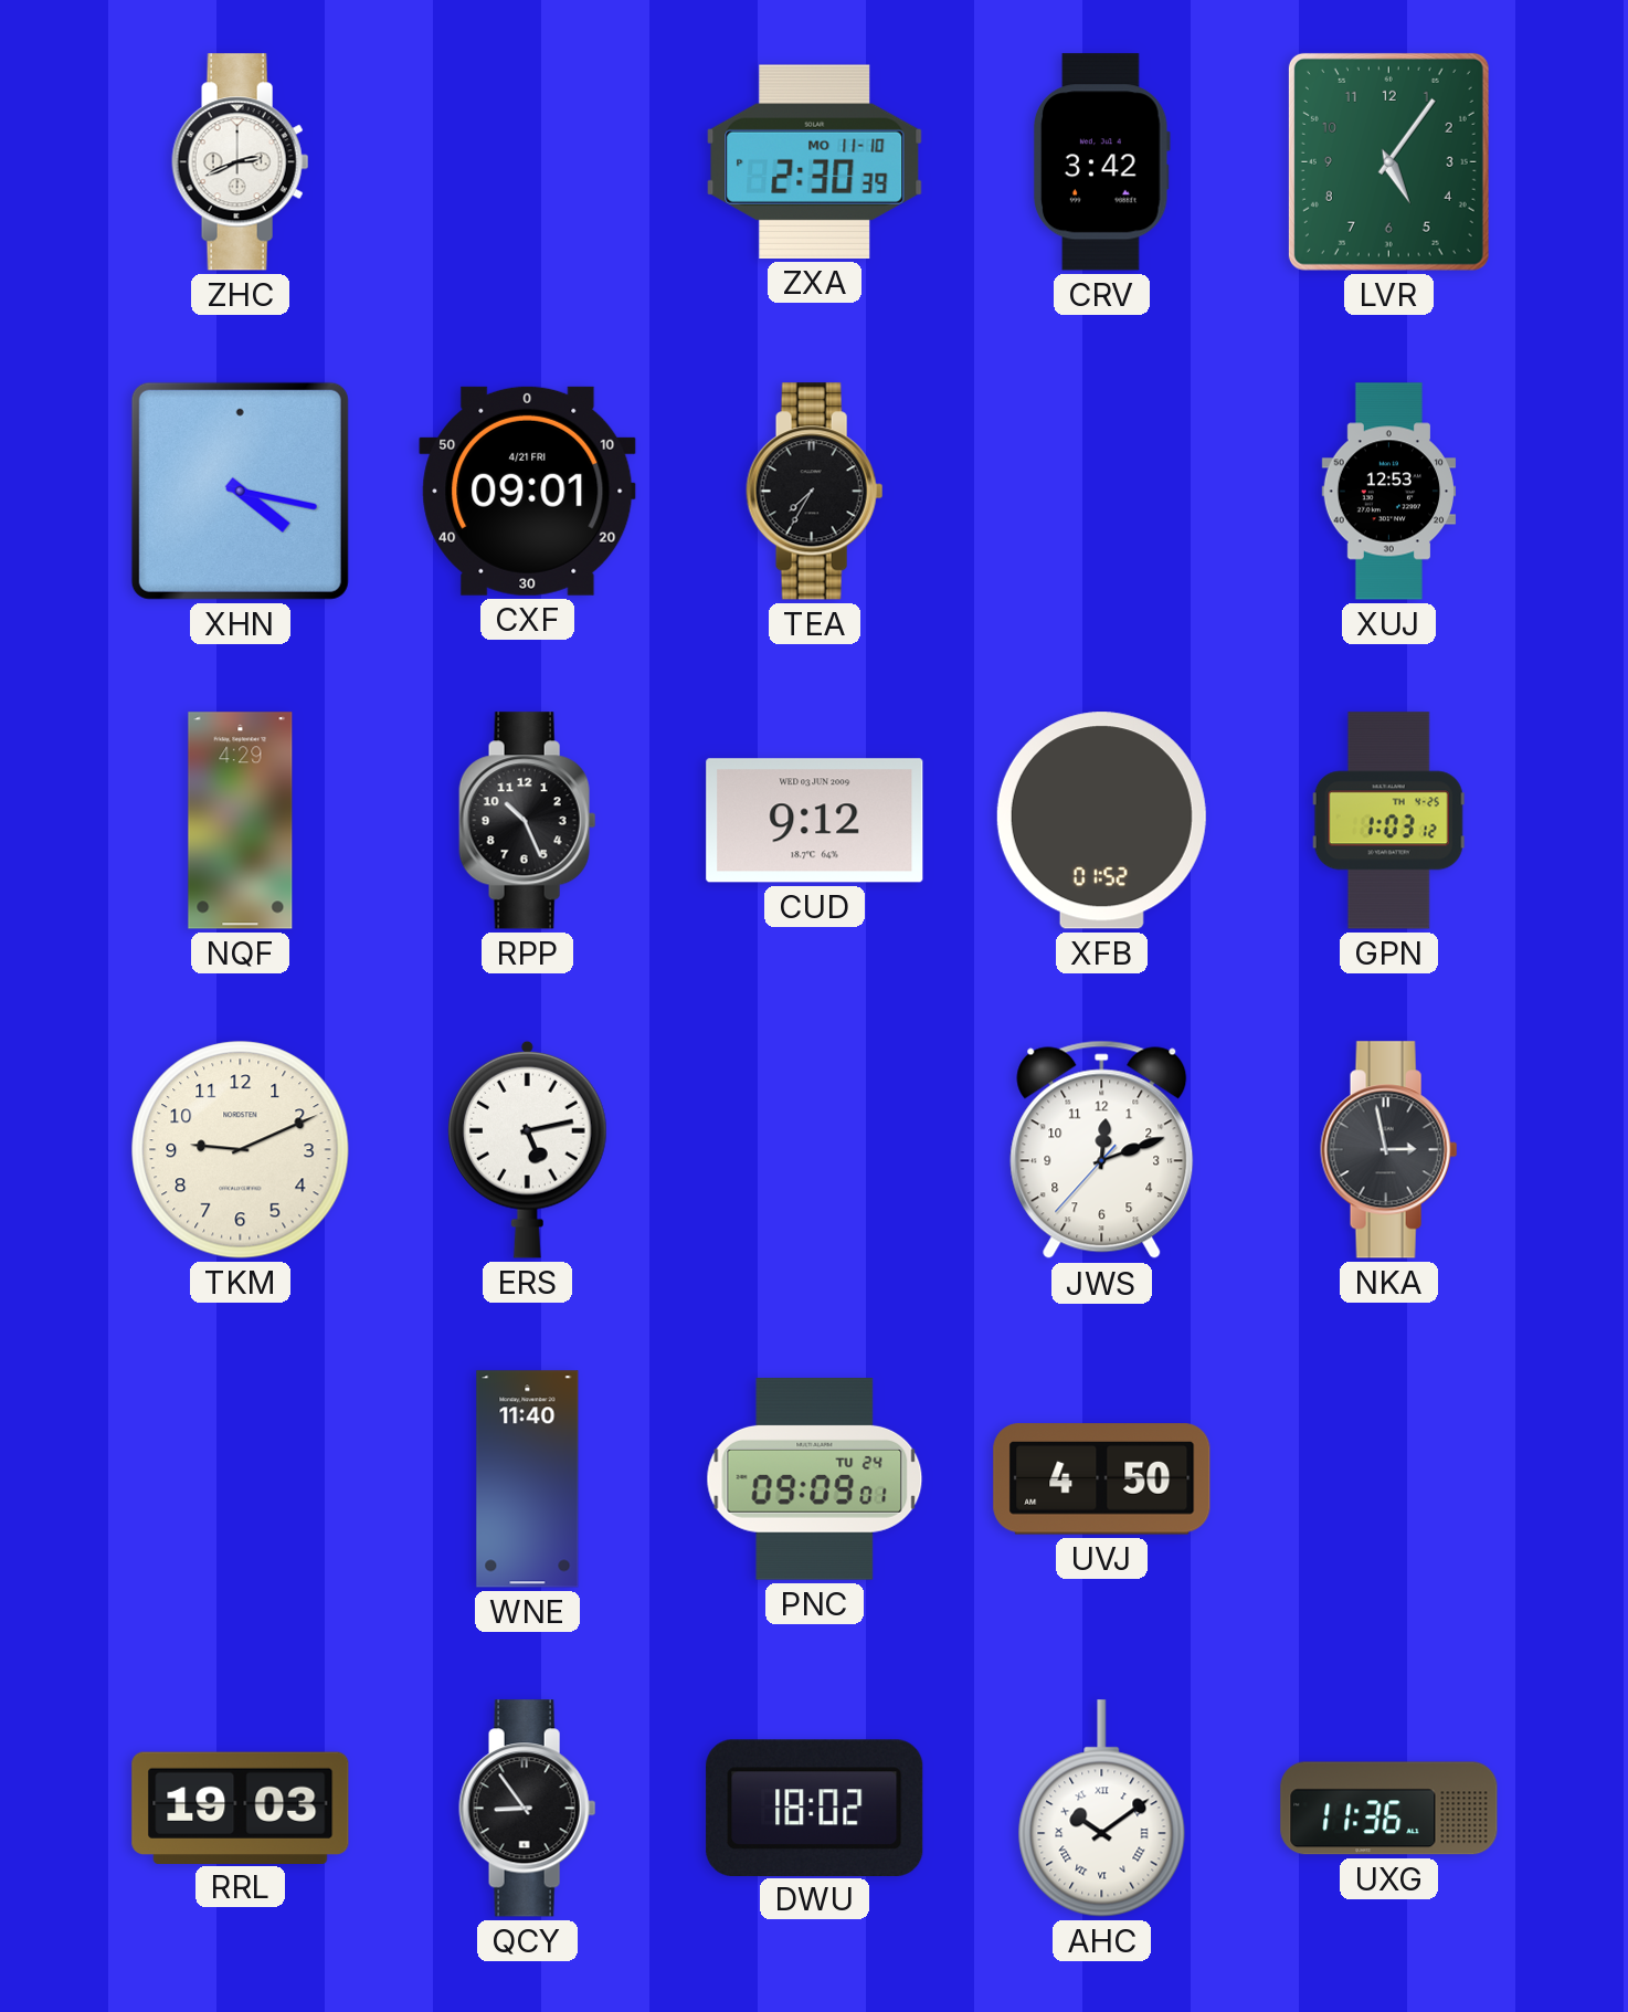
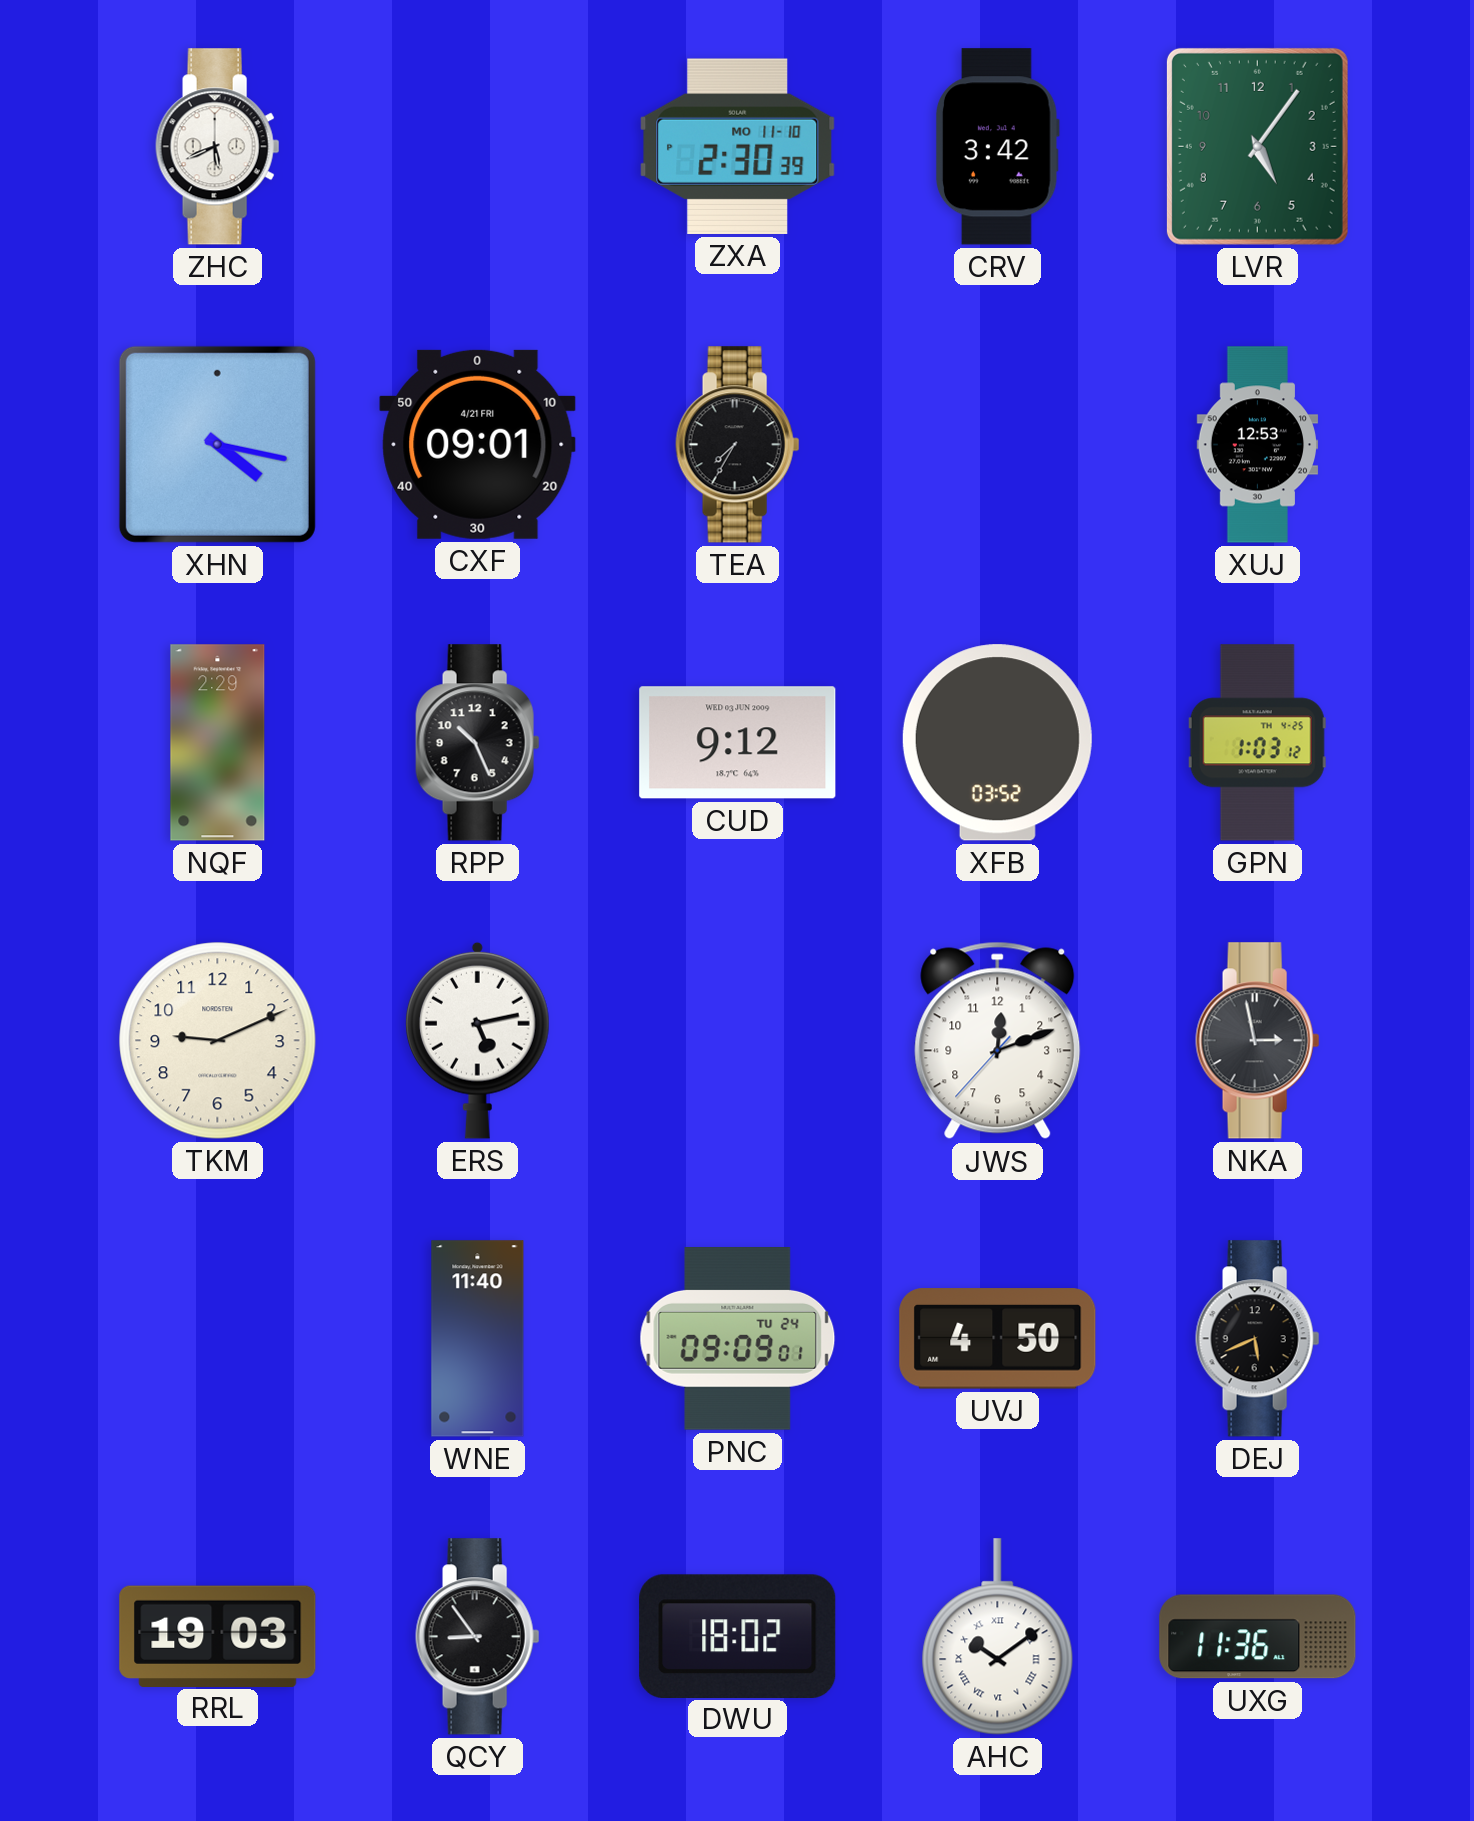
ZHC: 2:41 -> 5:41 (218, 147)
NQF: 4:29 -> 2:29 (218, 743)
XFB: 01:52 -> 03:52 (997, 743)
DEJ: none -> 5:41 (1258, 1339)
